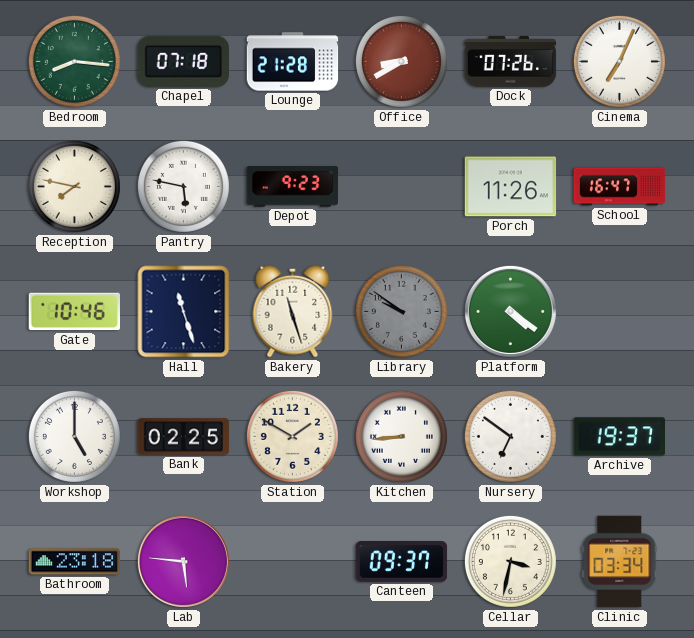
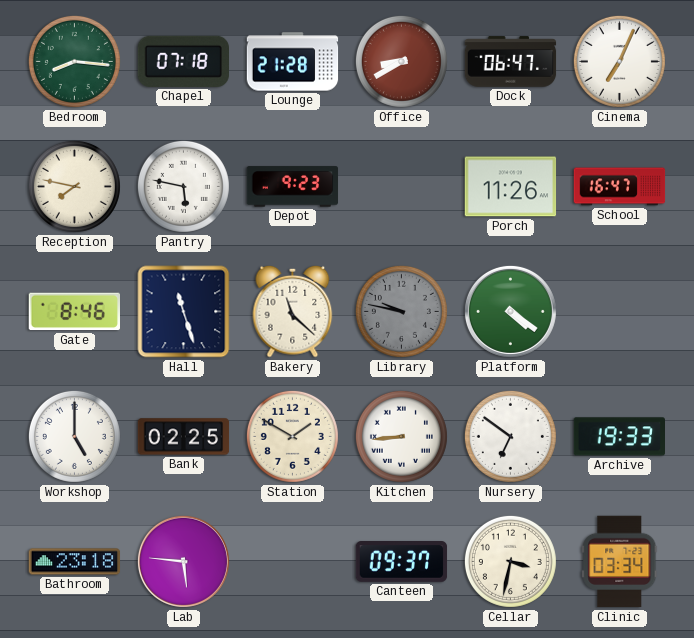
Dock: 07:26 -> 06:47 (511, 62)
Gate: 10:46 -> 8:46 (74, 312)
Bakery: 11:27 -> 11:22 (293, 311)
Library: 9:51 -> 9:47 (401, 311)
Archive: 19:37 -> 19:33 (619, 437)
